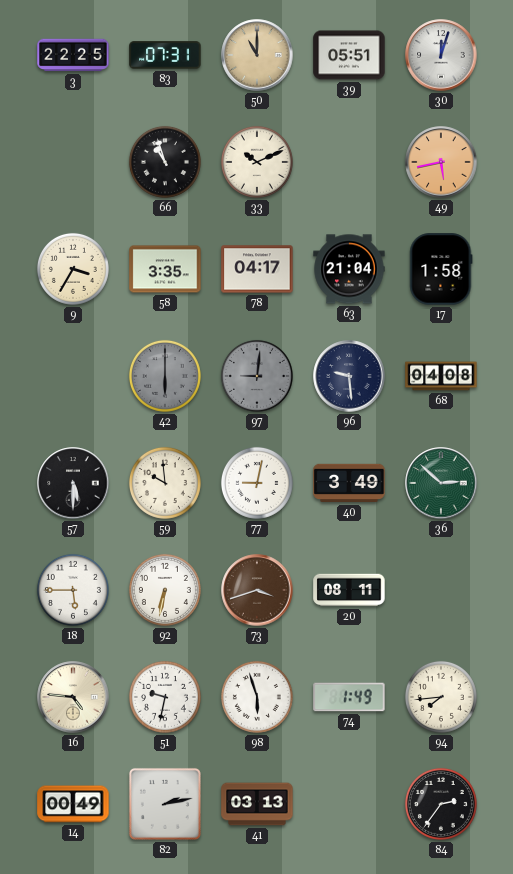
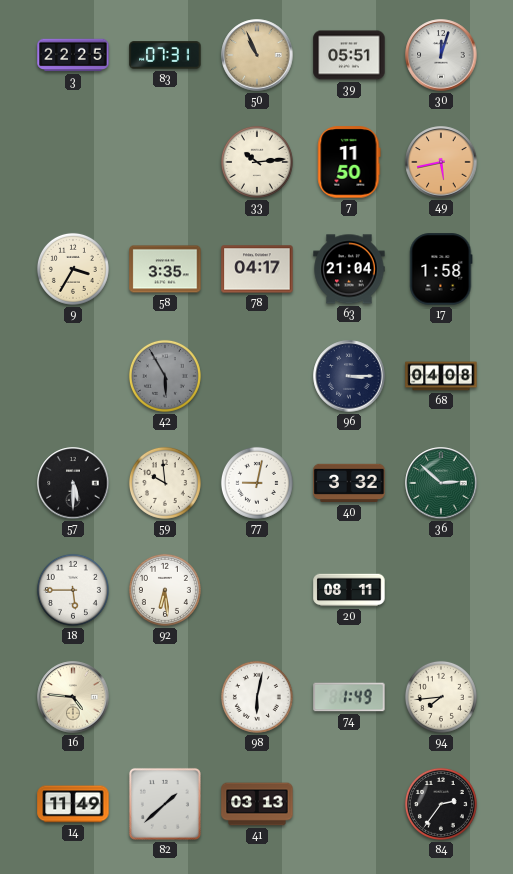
50: 11:00 -> 10:56 (257, 55)
66: 10:57 -> none (165, 162)
33: 10:11 -> 10:14 (257, 162)
7: none -> 11:50 (349, 162)
42: 6:00 -> 5:55 (165, 376)
97: 9:01 -> none (257, 376)
96: 9:29 -> 3:15 (349, 376)
40: 3:49 -> 3:32 (349, 483)
92: 6:32 -> 6:29 (165, 590)
73: 3:42 -> none (257, 590)
51: 9:32 -> none (165, 697)
98: 5:57 -> 6:02 (257, 697)
14: 00:49 -> 11:49 (73, 804)
82: 2:13 -> 1:38 (165, 804)
